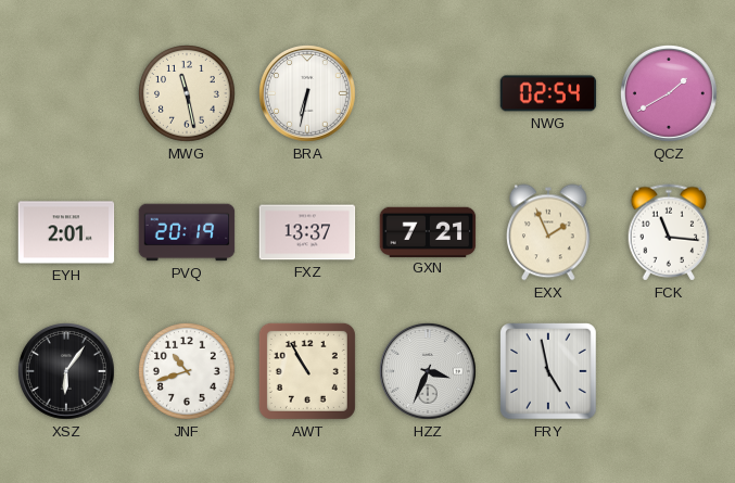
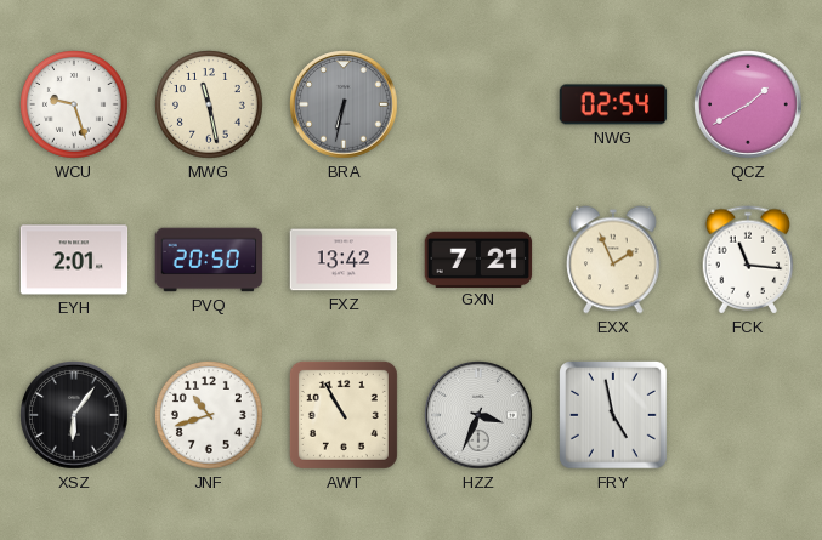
WCU: none -> 9:27 (75, 106)
BRA dial: white -> grey (345, 106)
PVQ: 20:19 -> 20:50 (209, 260)
FXZ: 13:37 -> 13:42 (344, 260)
